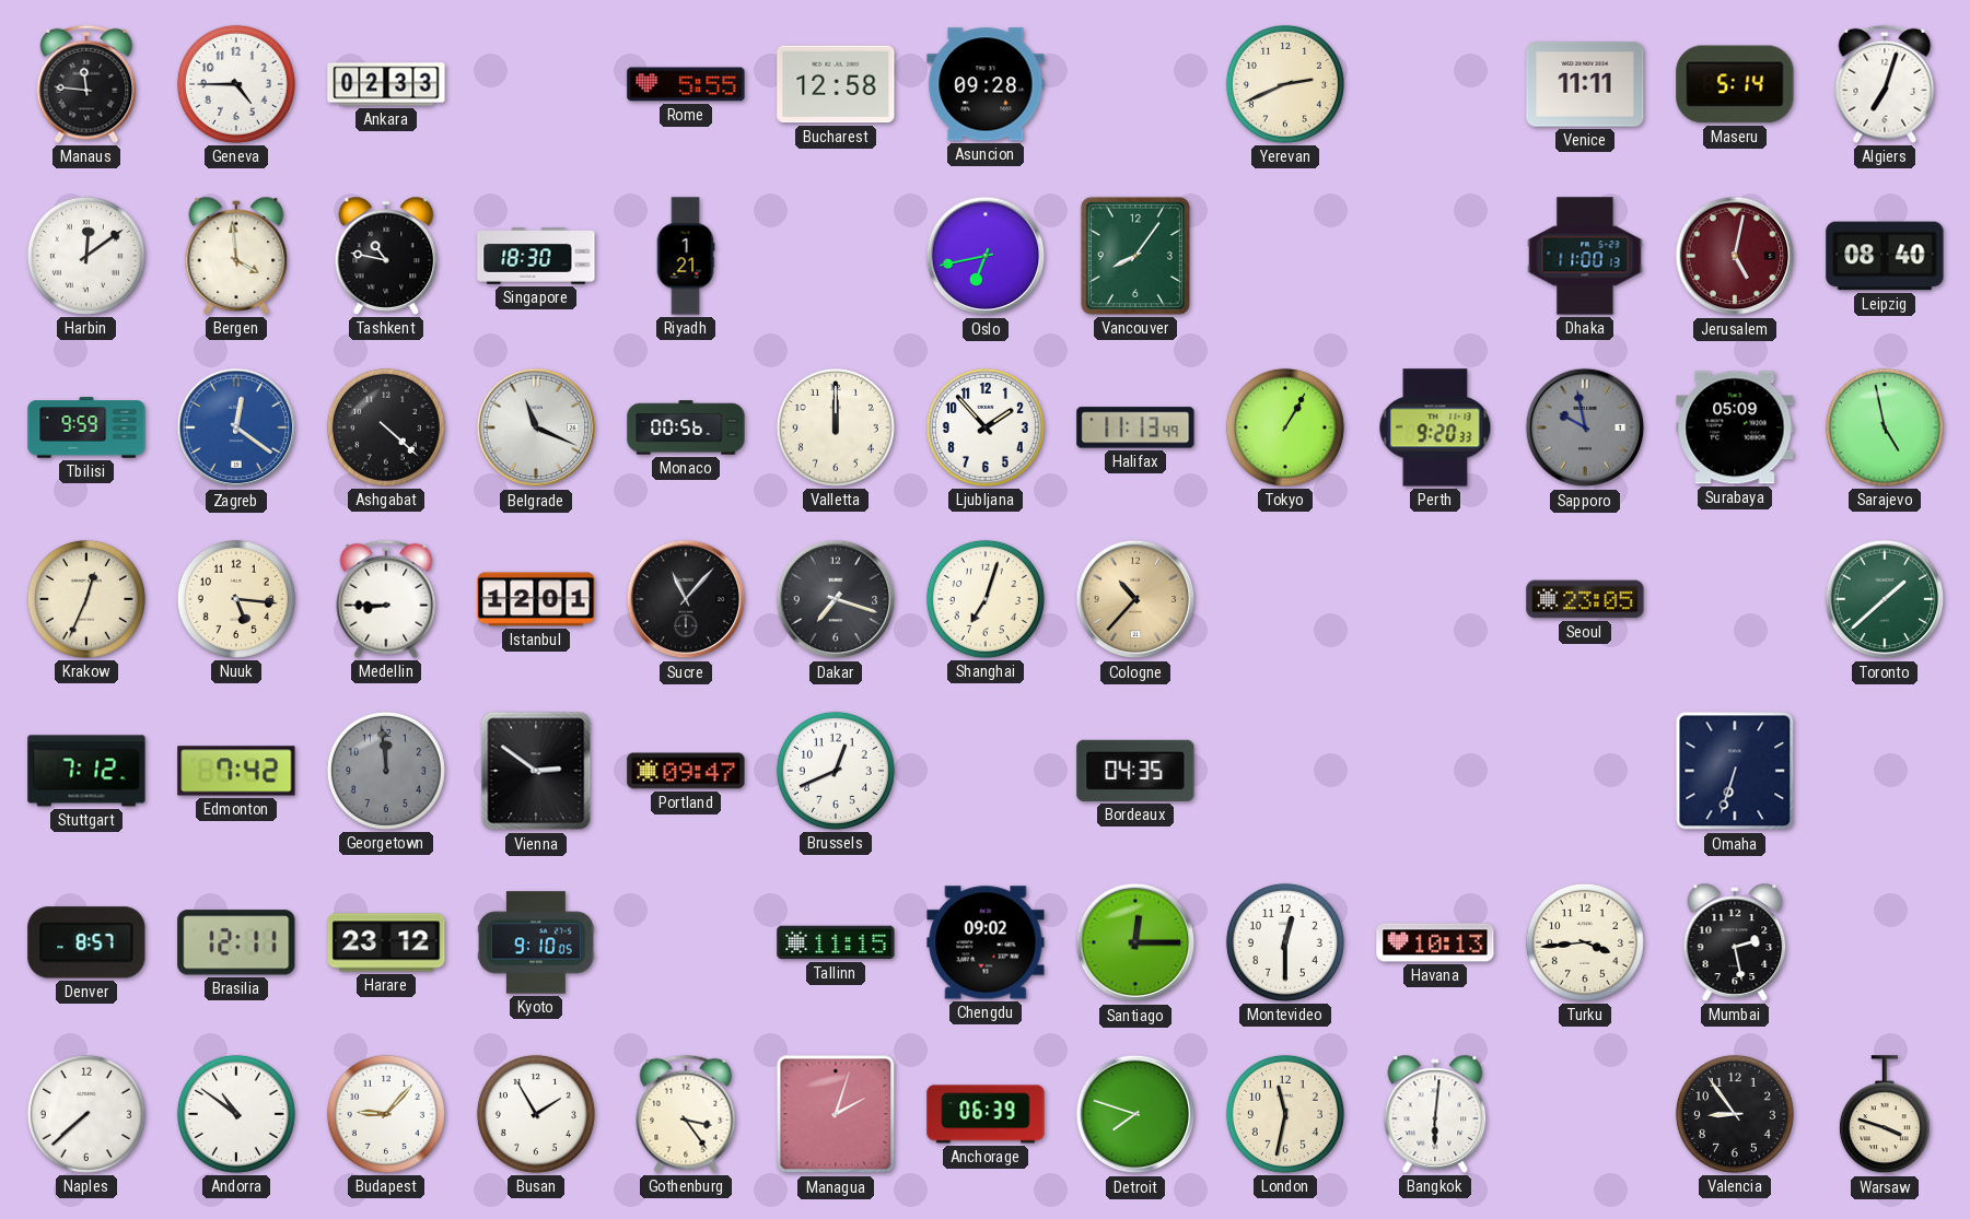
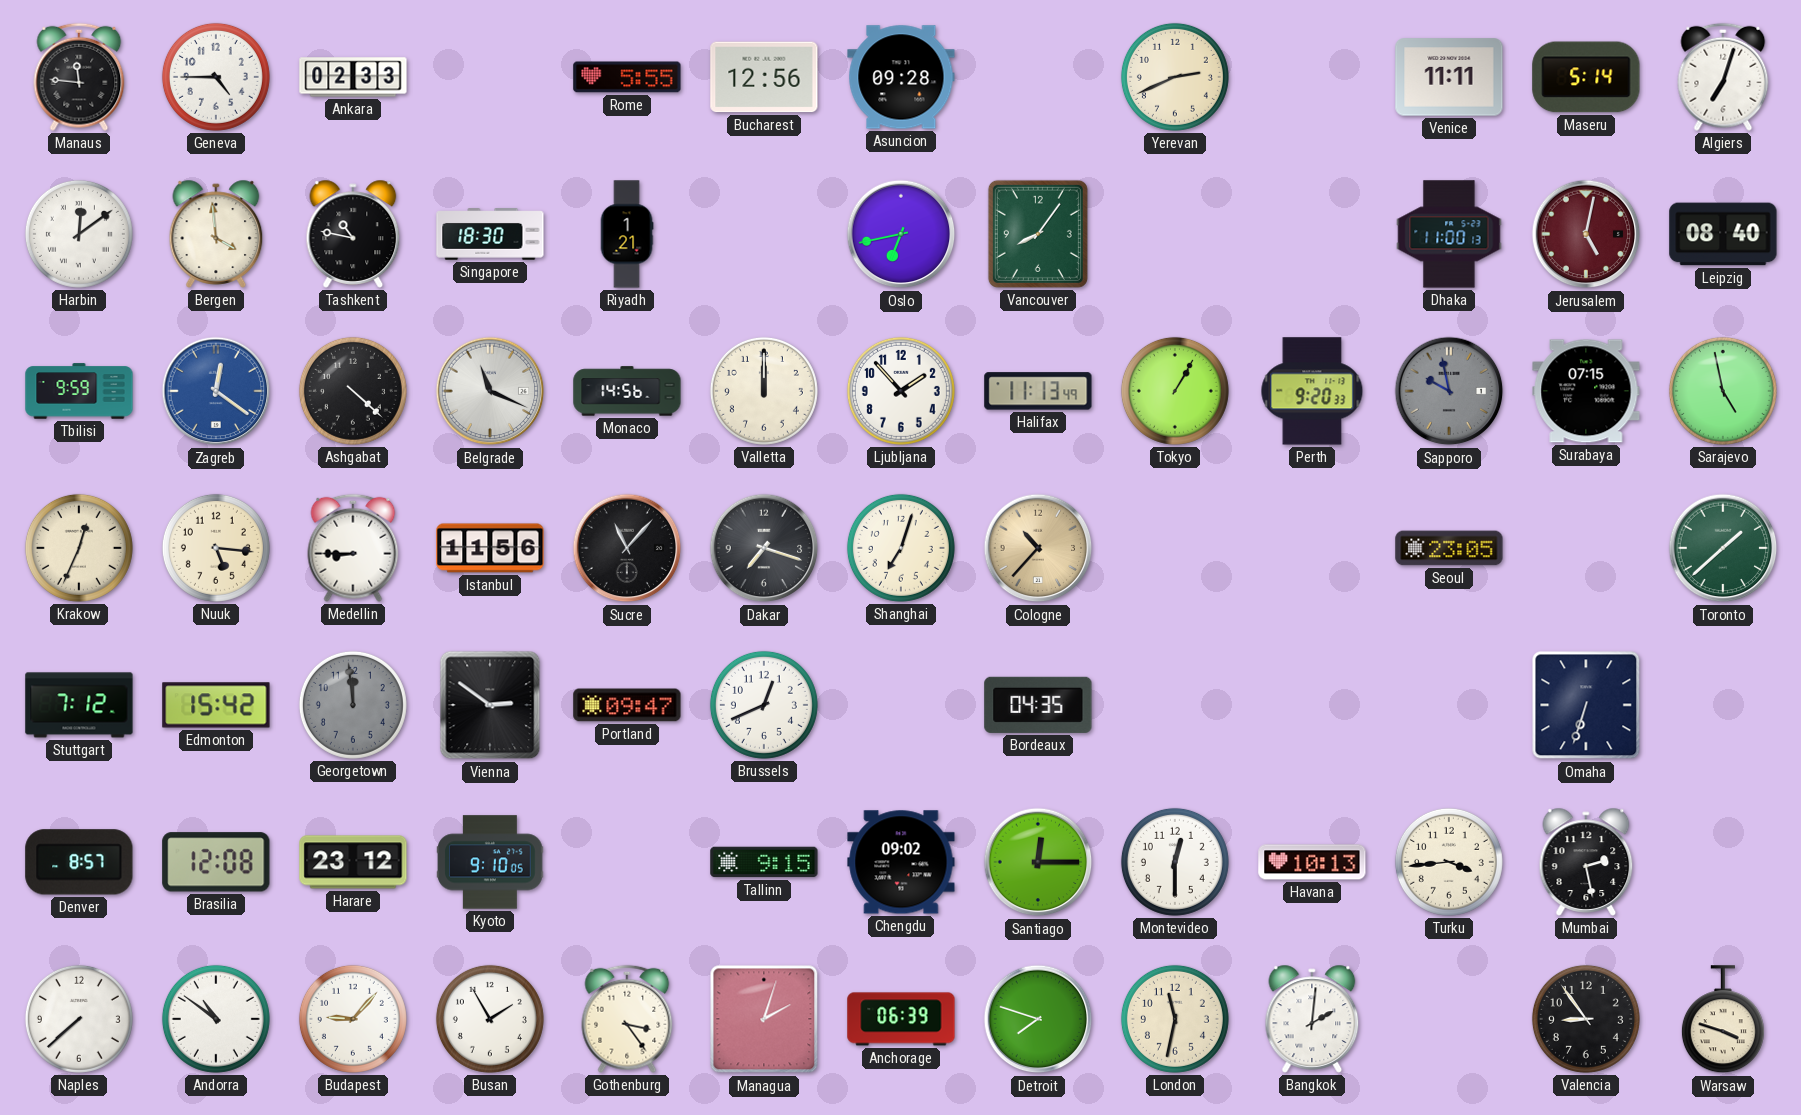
Bucharest: 12:58 -> 12:56 (764, 77)
Monaco: 00:56 -> 14:56 (627, 391)
Surabaya: 05:09 -> 07:15 (1586, 391)
Istanbul: 12:01 -> 11:56 (490, 548)
Edmonton: 7:42 -> 15:42 (216, 705)
Brasilia: 12:11 -> 12:08 (216, 862)
Tallinn: 11:15 -> 9:15 (764, 862)
Bangkok: 6:01 -> 2:01 (1312, 1019)
